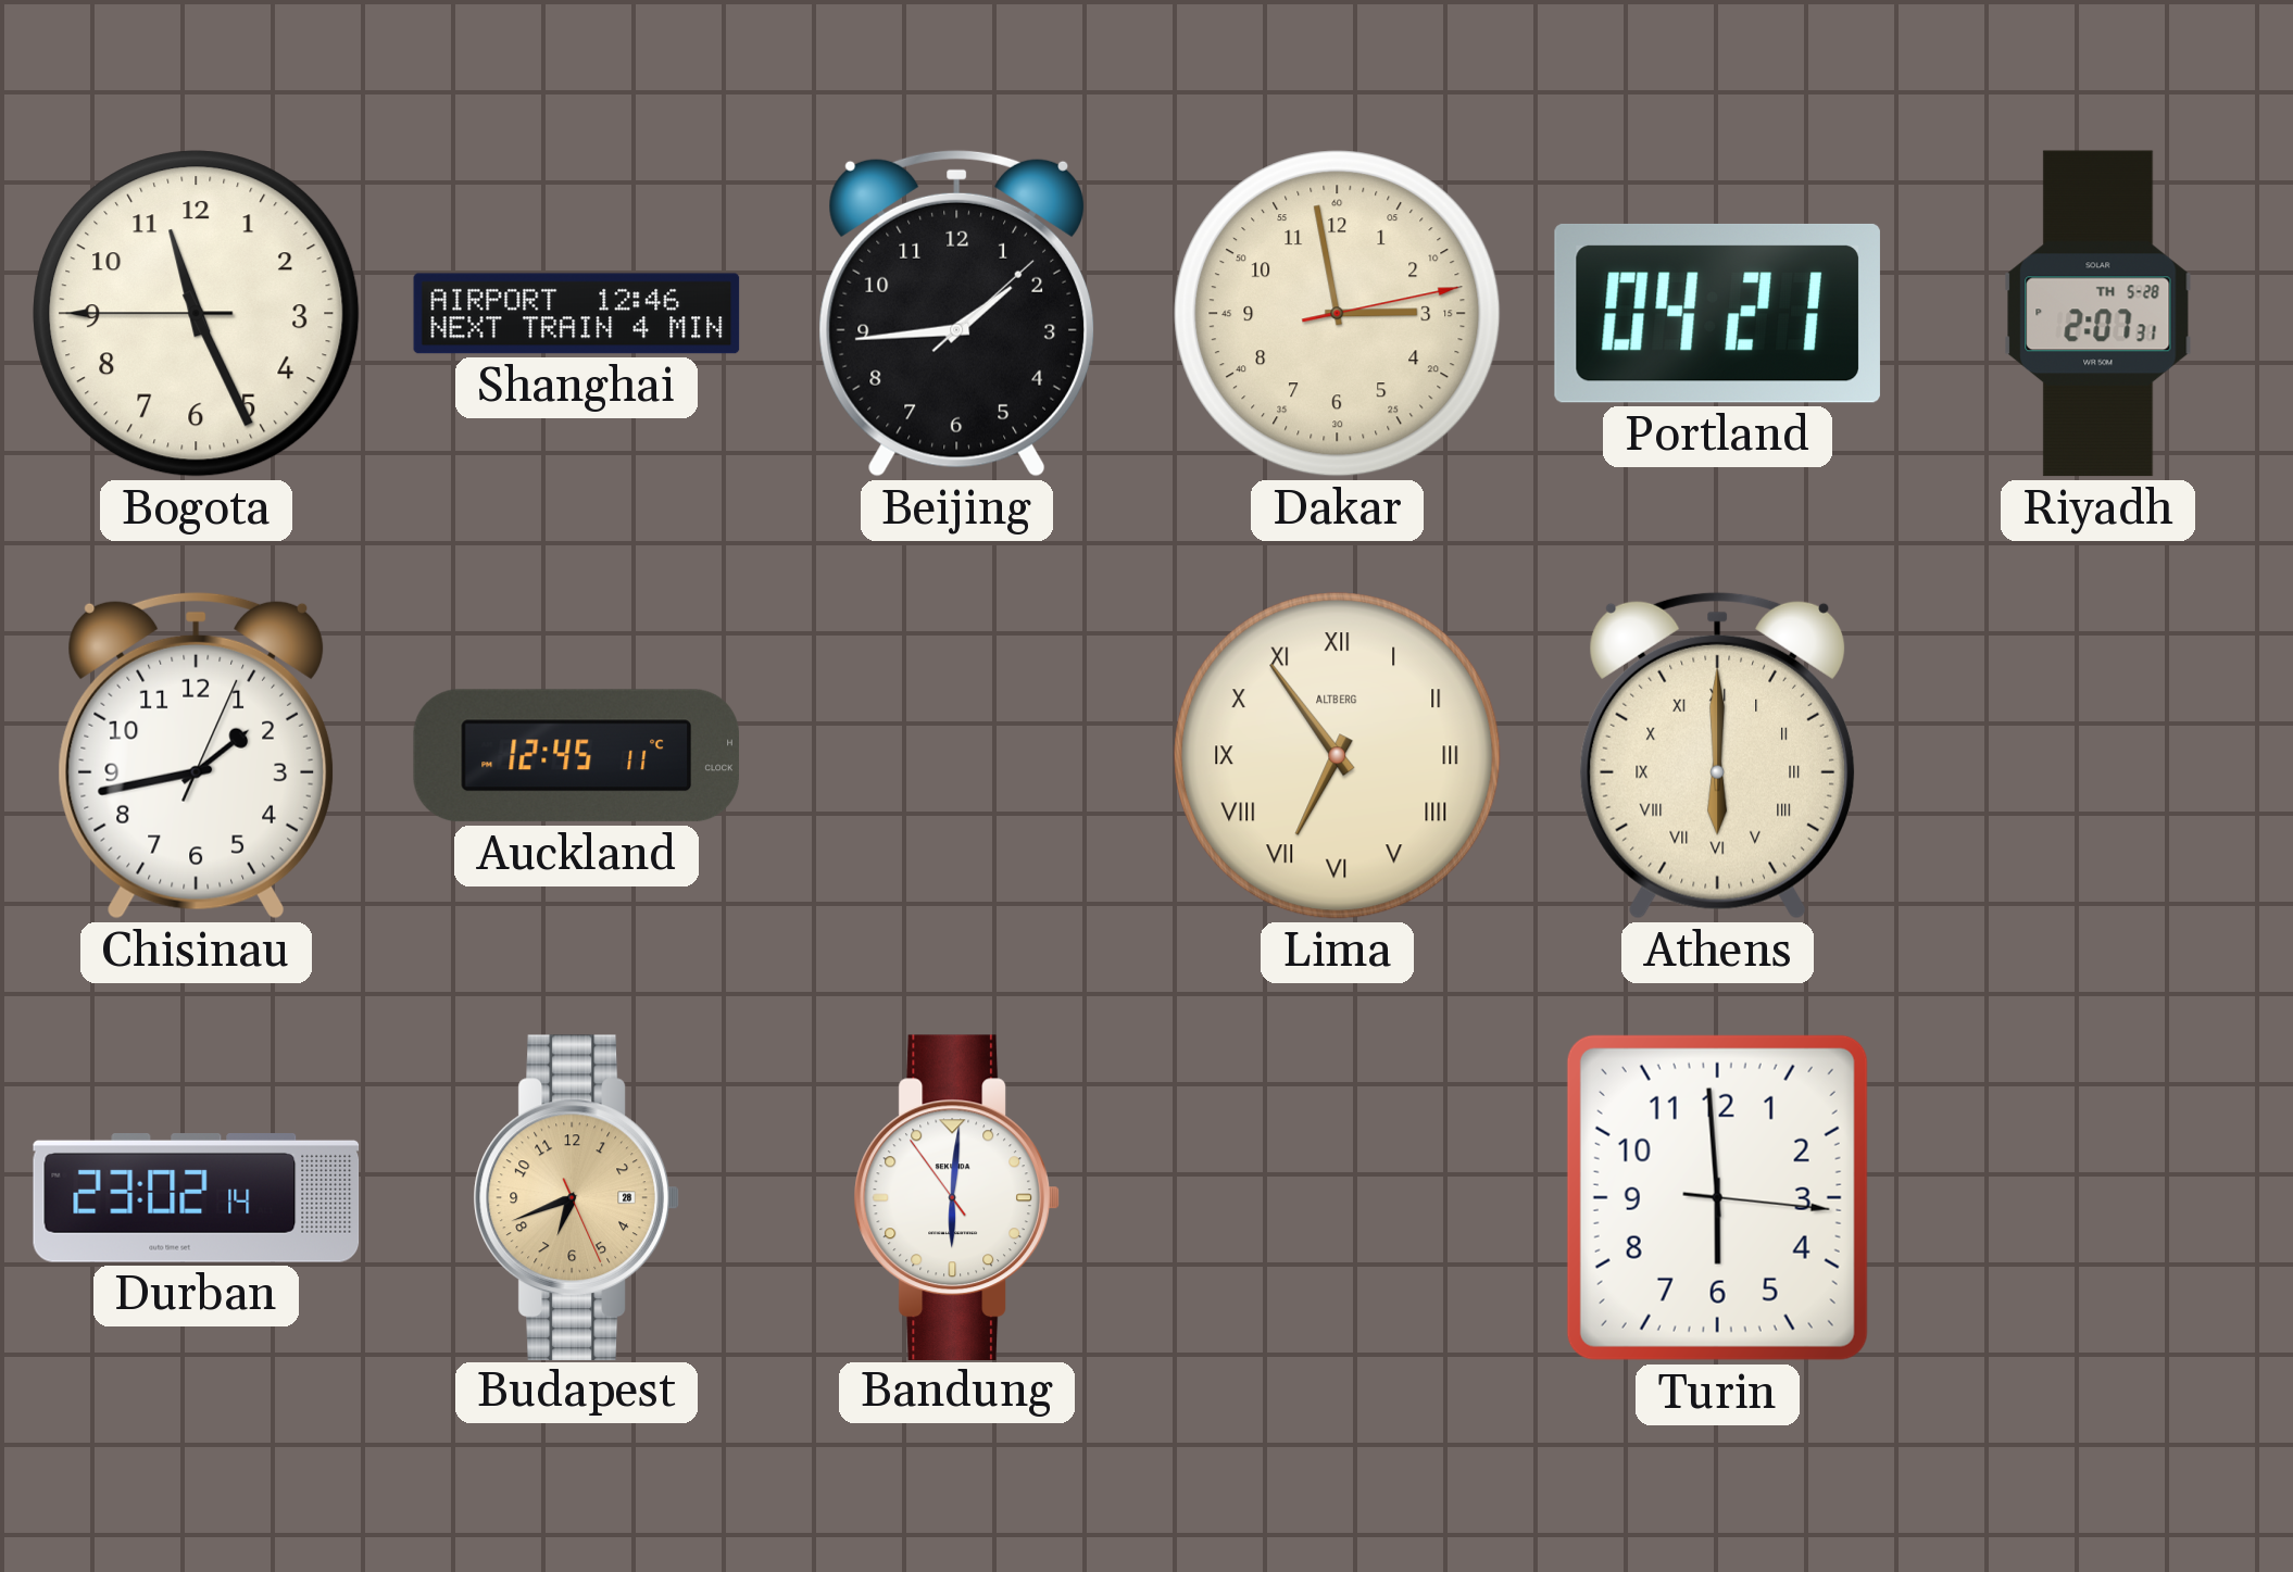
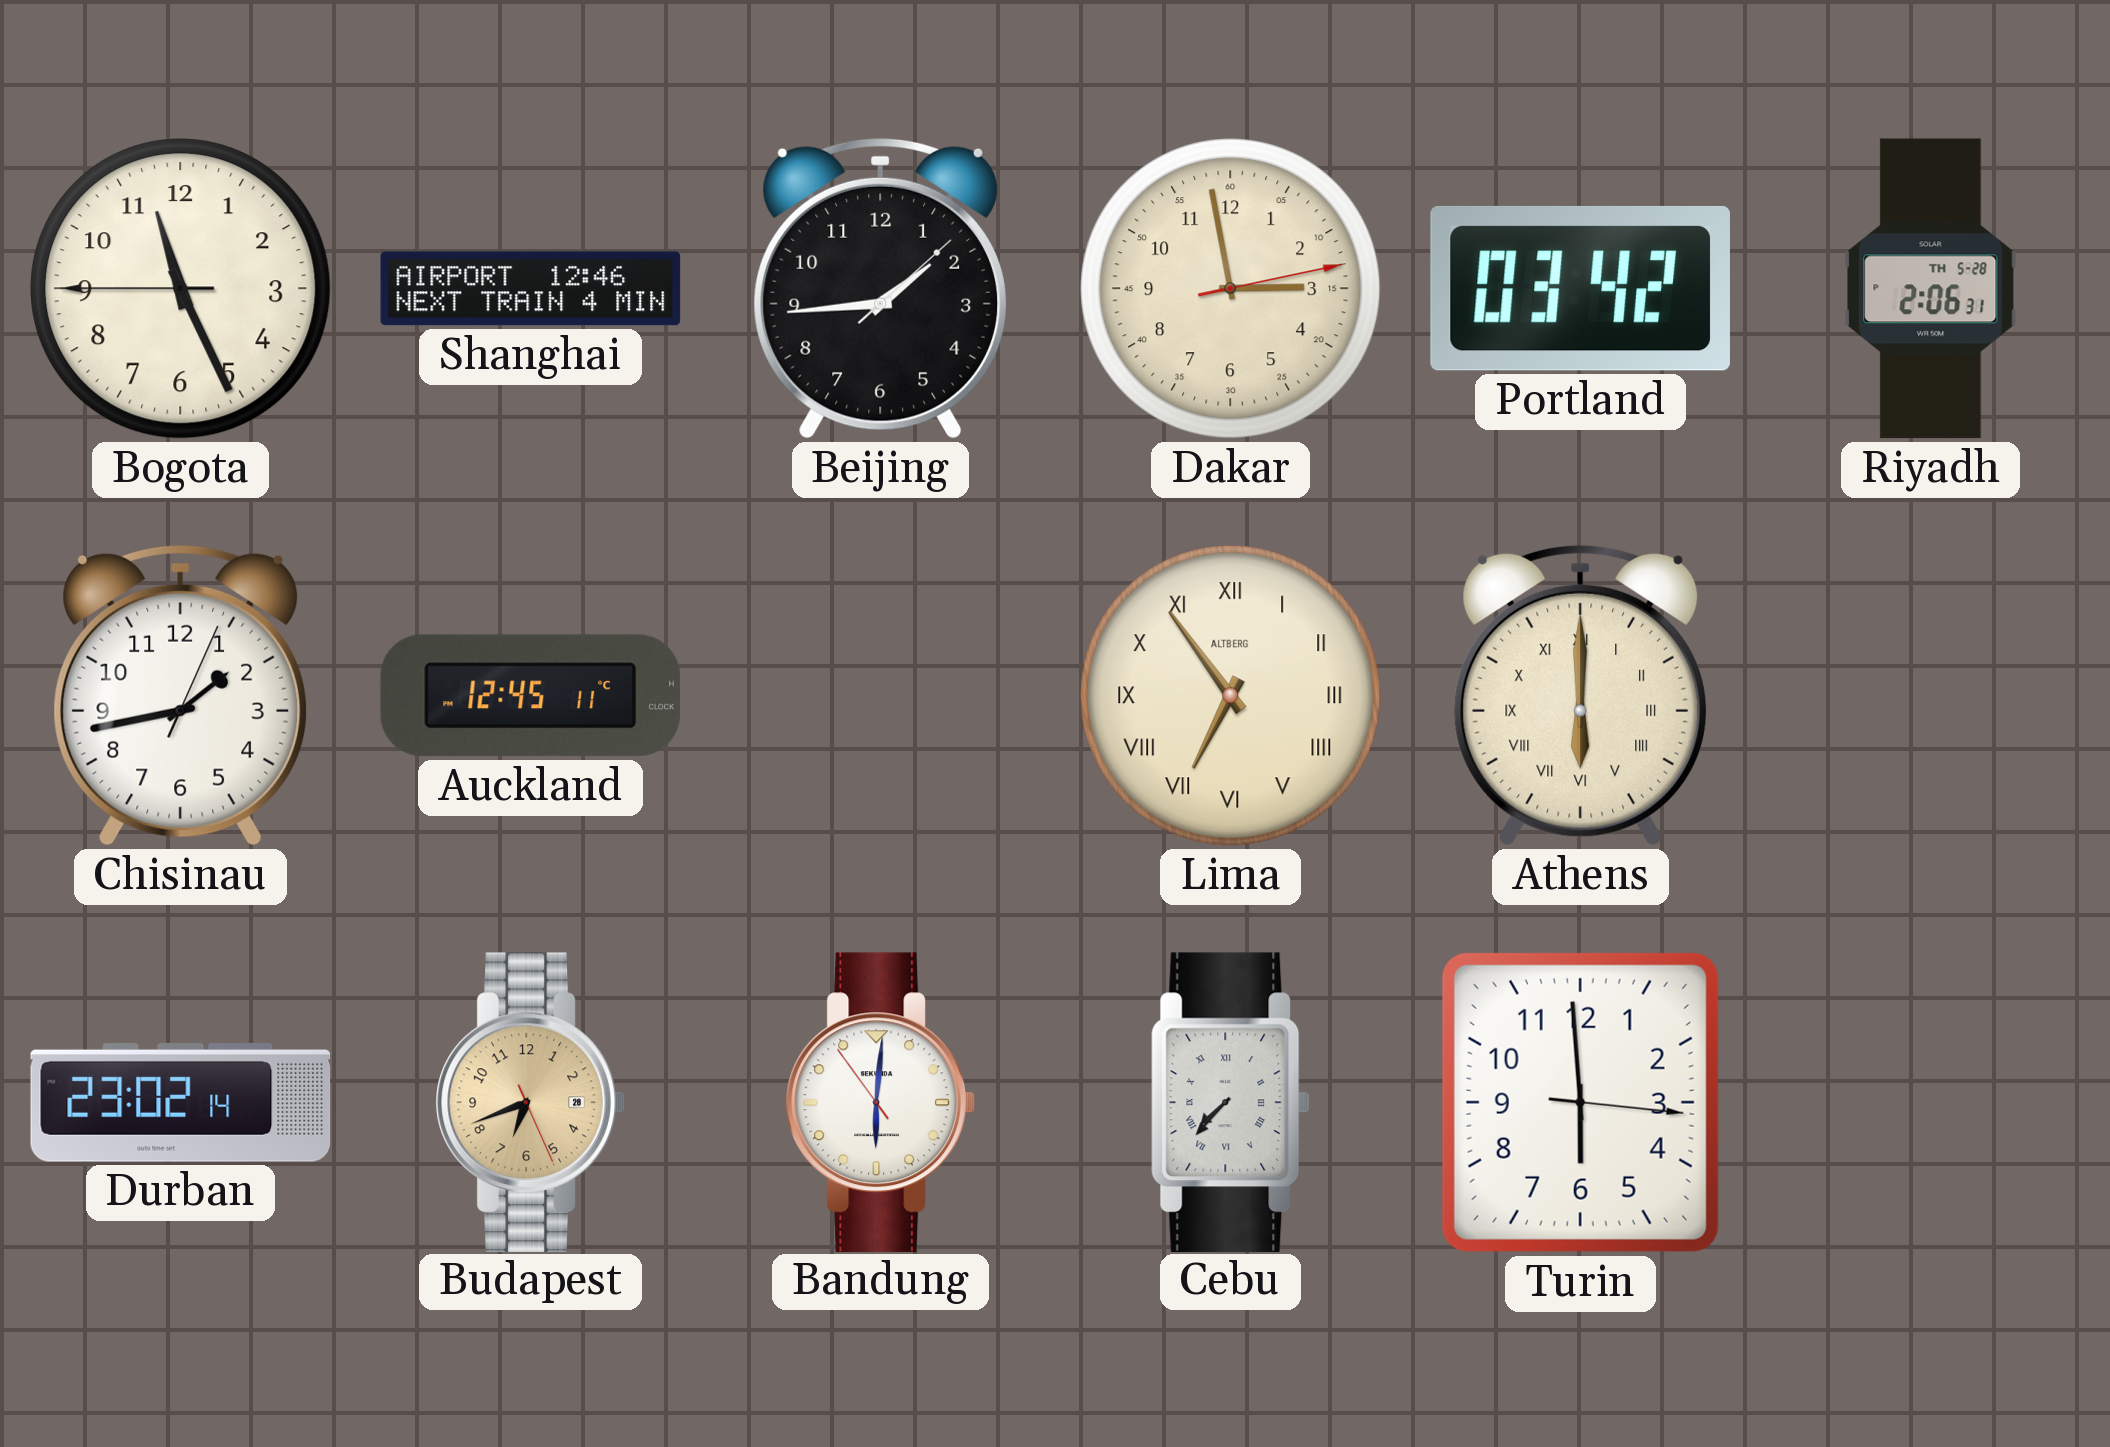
Portland: 04:21 -> 03:42 (1580, 288)
Riyadh: 2:07 -> 2:06 (1931, 289)
Cebu: none -> 7:37 (1231, 1102)
